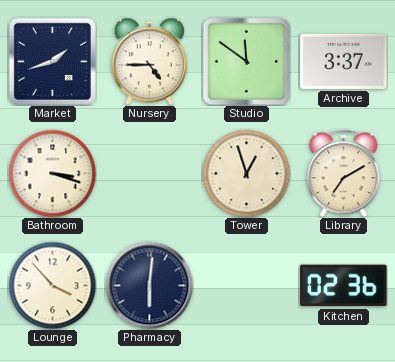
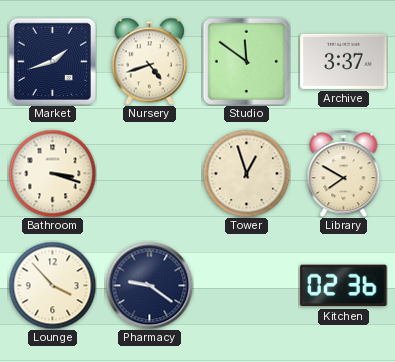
Nursery: 4:45 -> 4:42 (149, 61)
Library: 7:10 -> 7:50 (344, 173)
Pharmacy: 6:01 -> 9:21 (149, 285)
